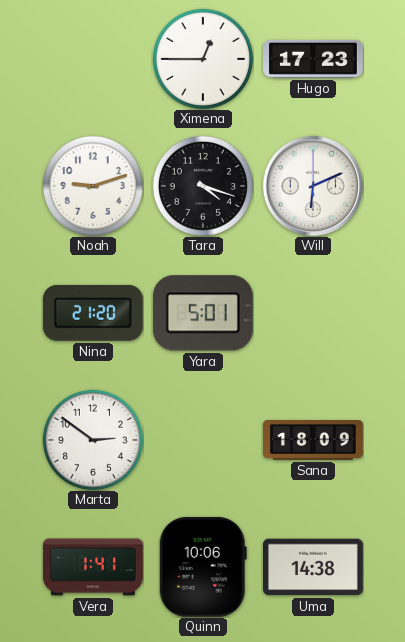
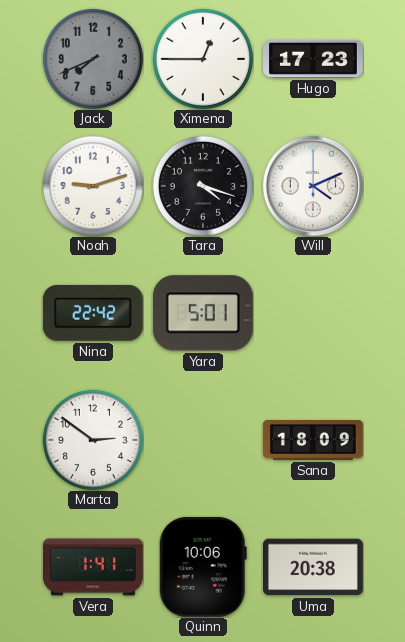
Jack: none -> 7:41 (93, 59)
Will: 6:11 -> 4:11 (312, 185)
Nina: 21:20 -> 22:42 (93, 313)
Uma: 14:38 -> 20:38 (314, 567)
